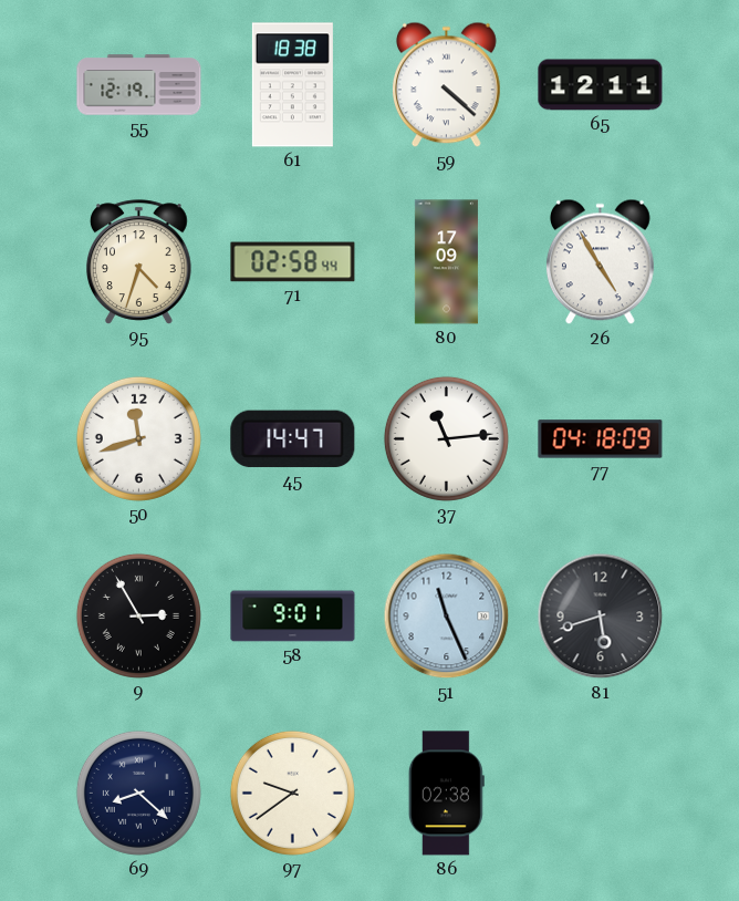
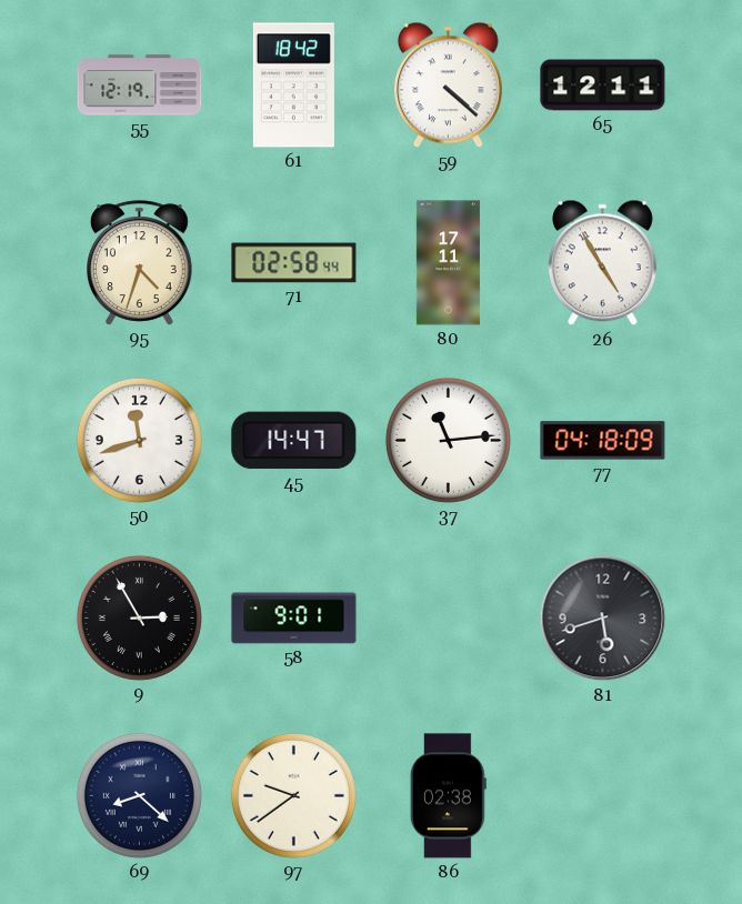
61: 18:38 -> 18:42 (293, 86)
80: 17:09 -> 17:11 (448, 263)
51: 11:26 -> none (447, 617)
